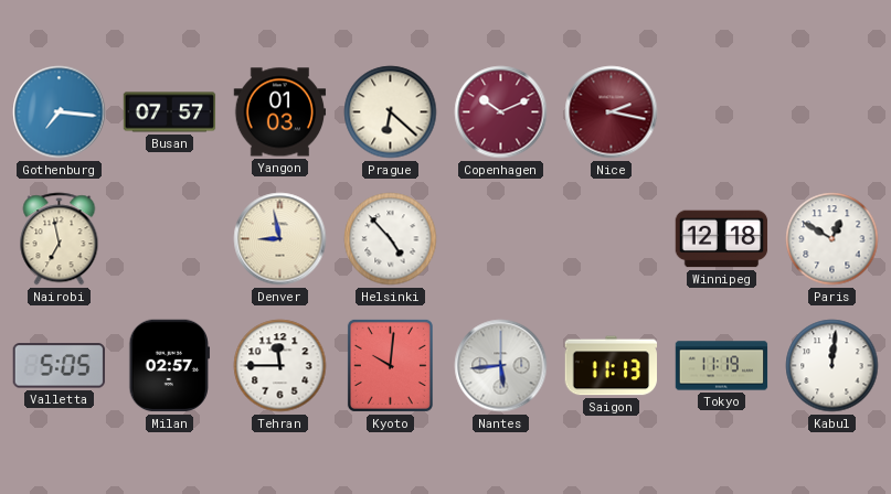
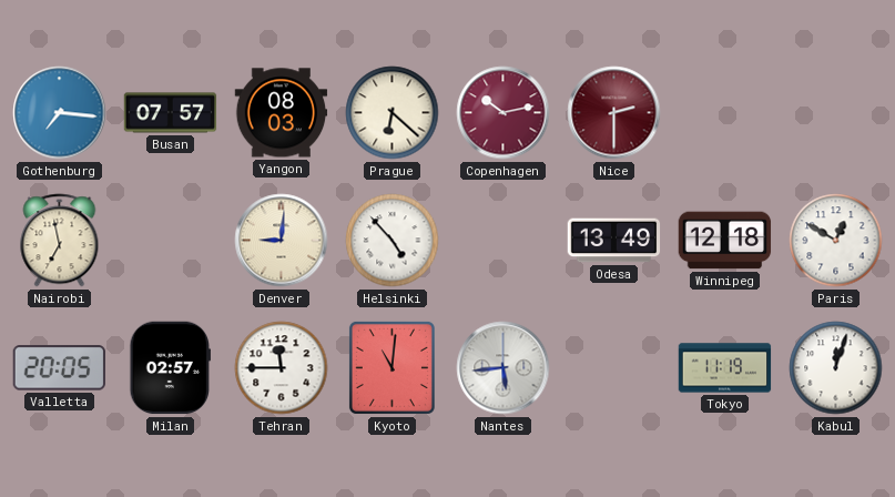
Yangon: 01:03 -> 08:03 (282, 113)
Copenhagen: 10:11 -> 10:13 (504, 113)
Nice: 2:17 -> 2:30 (614, 113)
Denver: 8:58 -> 9:01 (282, 241)
Odesa: none -> 13:49 (614, 241)
Valletta: 5:05 -> 20:05 (59, 368)
Kyoto: 10:01 -> 11:01 (391, 367)
Saigon: 11:13 -> none (612, 366)
Kabul: 12:01 -> 12:03 (836, 368)
